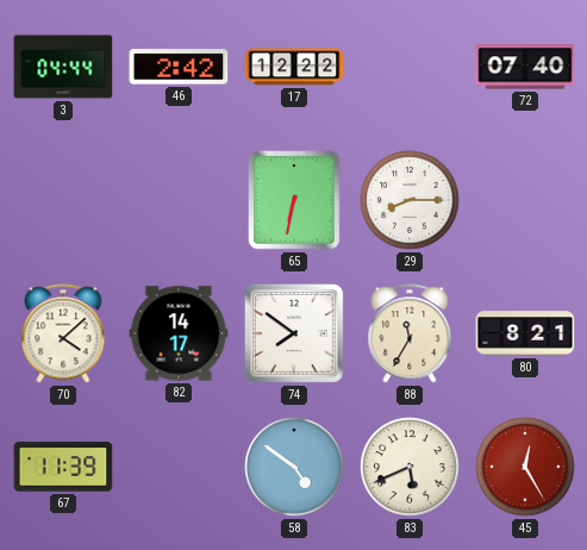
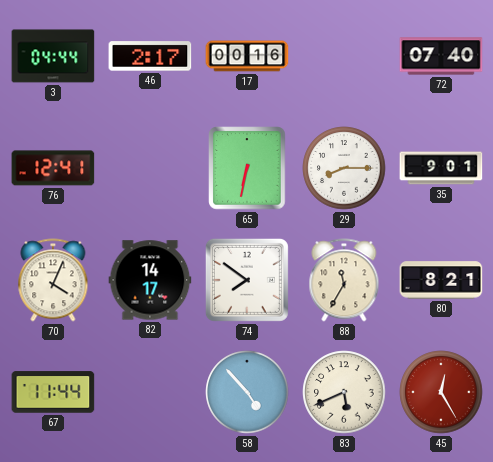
46: 2:42 -> 2:17 (150, 56)
17: 12:22 -> 00:16 (247, 56)
76: none -> 12:41 (53, 168)
35: none -> 9:01 (441, 168)
70: 4:08 -> 4:04 (53, 280)
67: 11:39 -> 11:44 (53, 392)
58: 4:51 -> 4:53 (247, 392)
